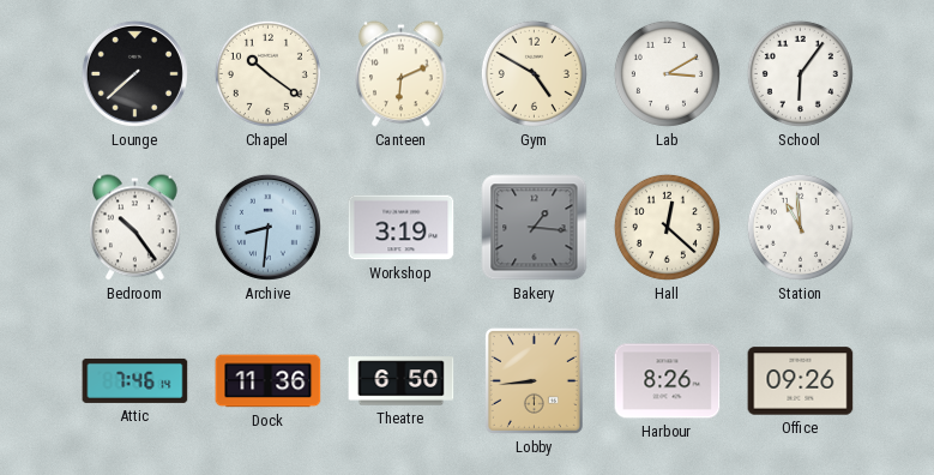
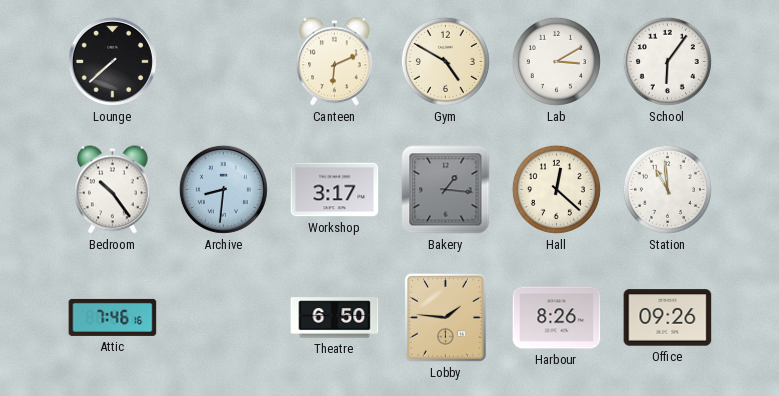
Chapel: 10:21 -> none (267, 73)
Workshop: 3:19 -> 3:17 (335, 190)
Attic: 7:46:14 -> 7:46:16 (113, 317)
Dock: 11:36 -> none (269, 381)
Lobby: 8:44 -> 1:46 (445, 317)
